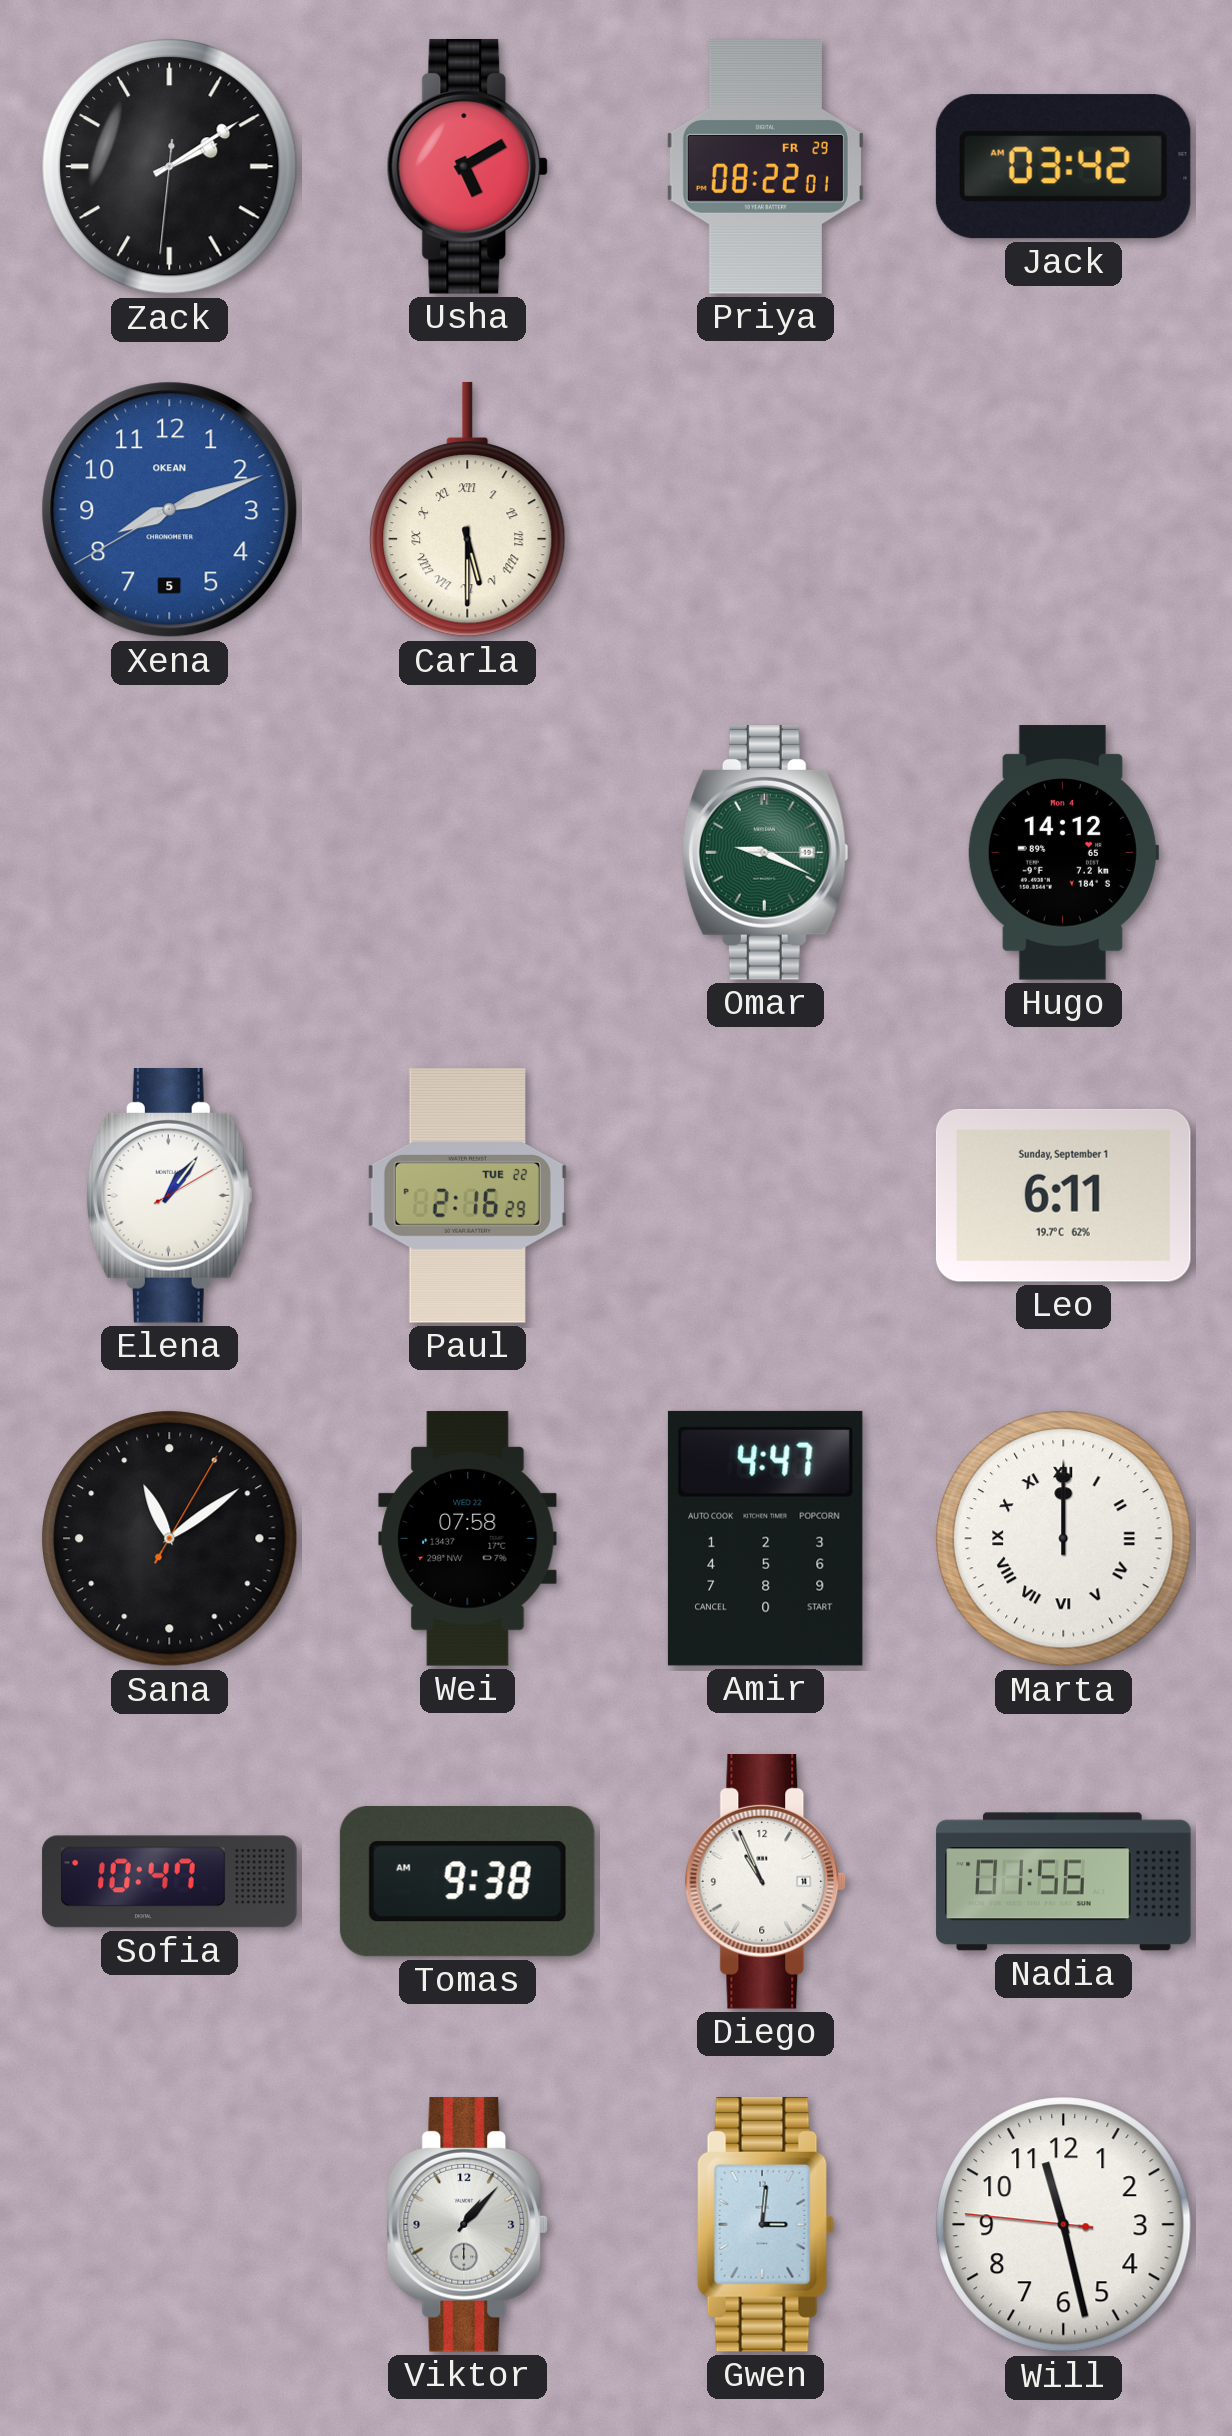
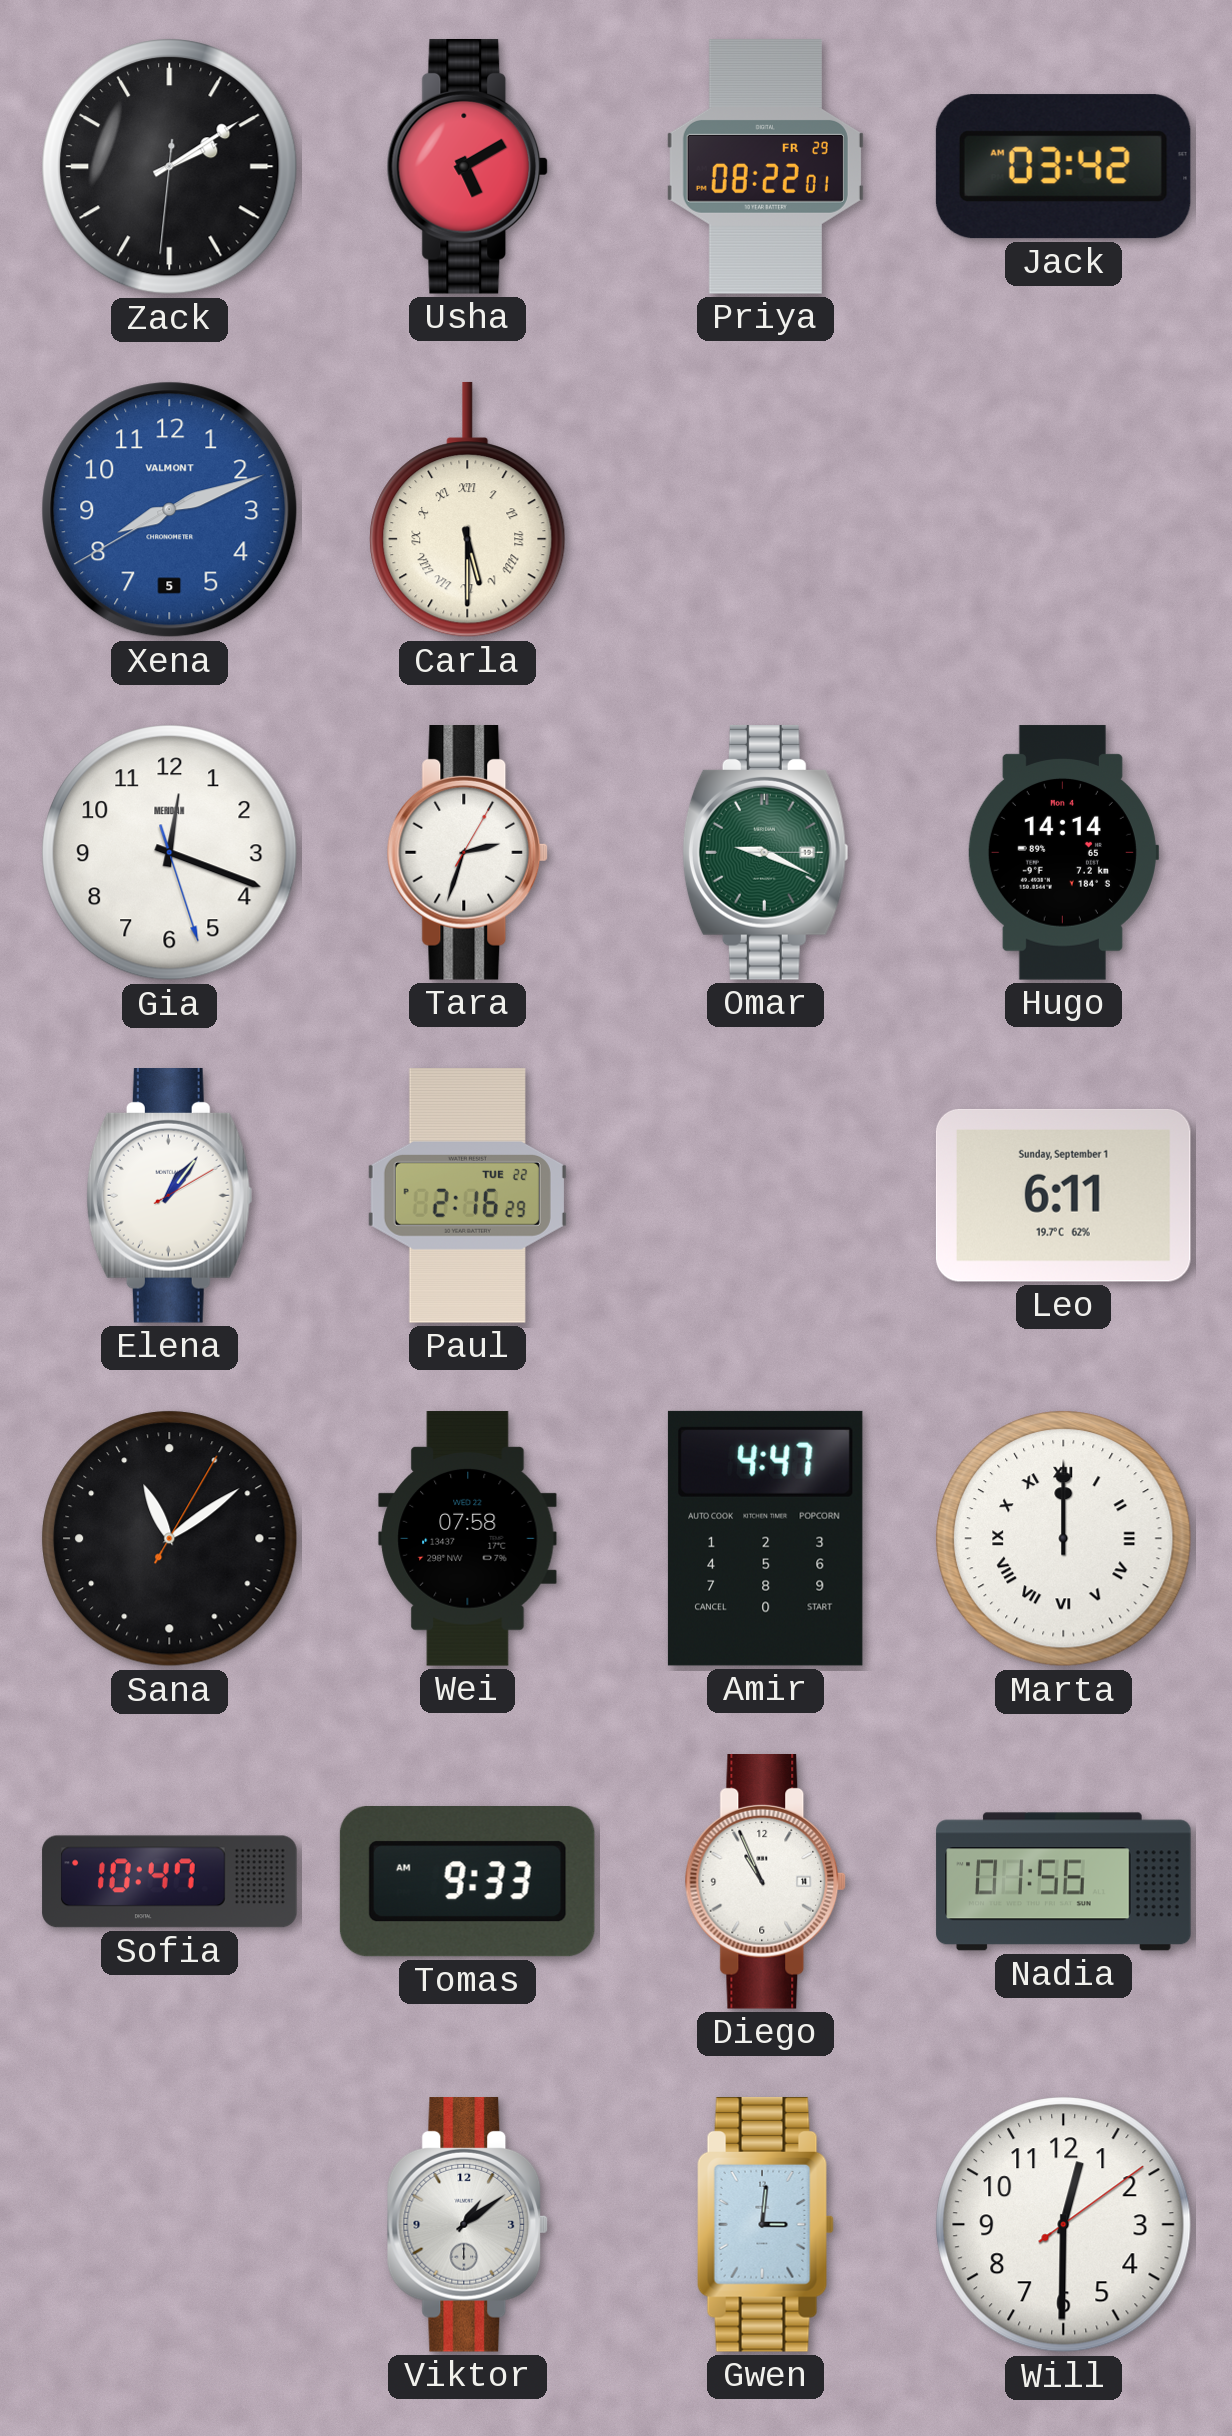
Xena brand: OKEAN -> VALMONT (170, 510)
Gia: none -> 12:18 (170, 853)
Tara: none -> 2:33 (468, 853)
Hugo: 14:12 -> 14:14 (1063, 853)
Tomas: 9:38 -> 9:33 (467, 1882)
Viktor: 1:07 -> 1:09 (468, 2225)
Will: 11:27 -> 12:30 (1064, 2225)
